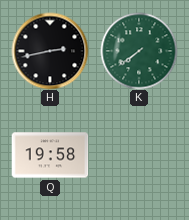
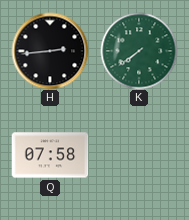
H: 2:43 -> 2:44 (50, 51)
Q: 19:58 -> 07:58 (50, 155)
